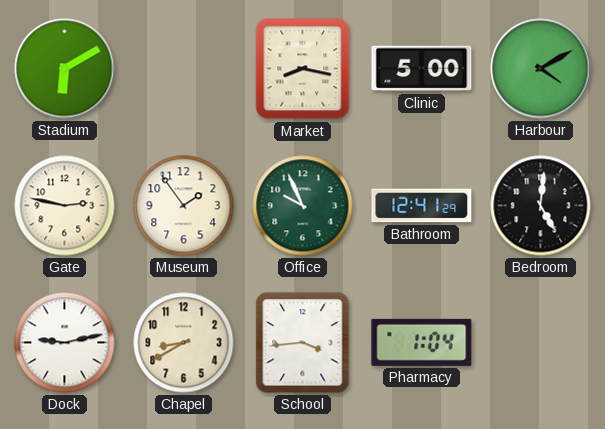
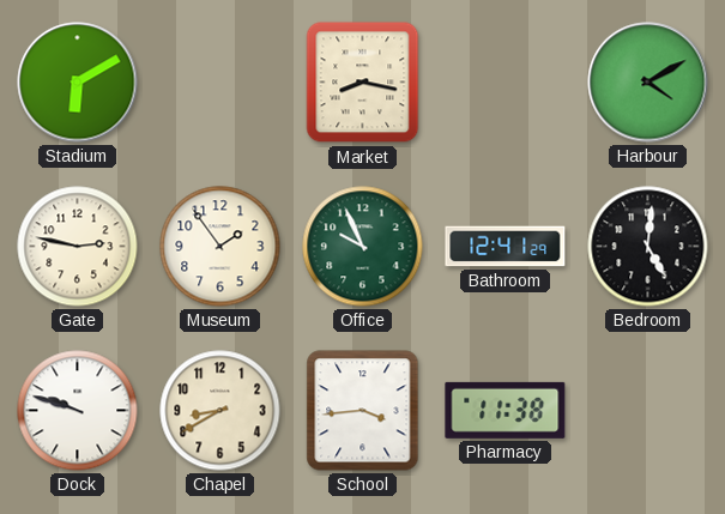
Clinic: 5:00 -> none (422, 69)
Dock: 9:13 -> 9:48 (78, 411)
Pharmacy: 1:04 -> 11:38 (506, 410)
